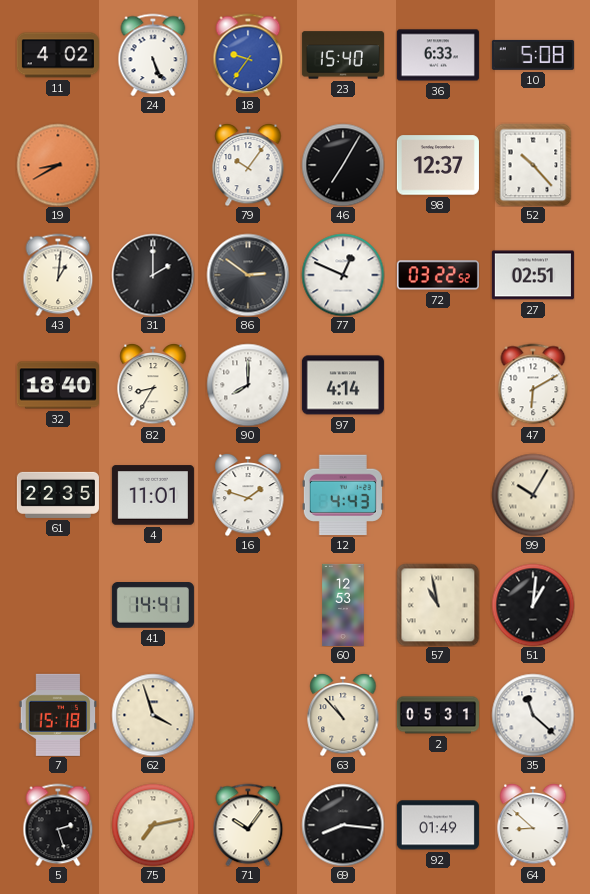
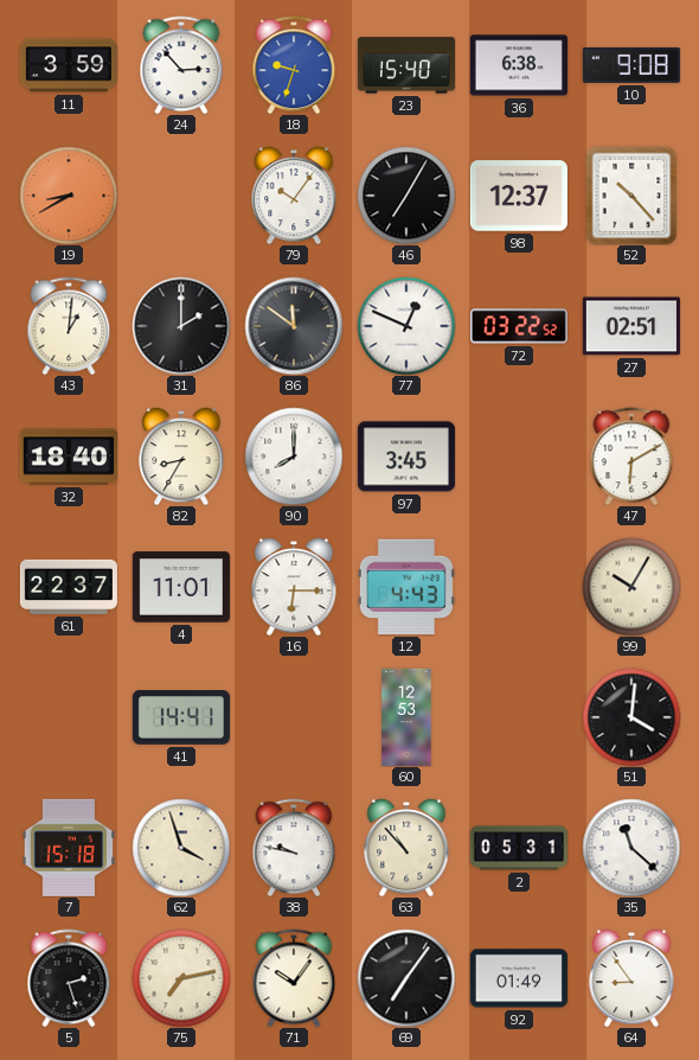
11: 4:02 -> 3:59 (69, 65)
24: 5:26 -> 2:53 (181, 65)
18: 9:36 -> 9:33 (294, 65)
36: 6:33 -> 6:38 (519, 65)
10: 5:08 -> 9:08 (631, 65)
86: 2:51 -> 11:51 (294, 326)
97: 4:14 -> 3:45 (406, 456)
61: 22:35 -> 22:37 (69, 587)
16: 1:48 -> 6:15 (294, 587)
57: 10:58 -> none (438, 605)
51: 1:01 -> 4:01 (631, 717)
38: none -> 9:47 (294, 848)
69: 8:16 -> 7:06 (406, 978)
64: 8:52 -> 8:54 (631, 978)
